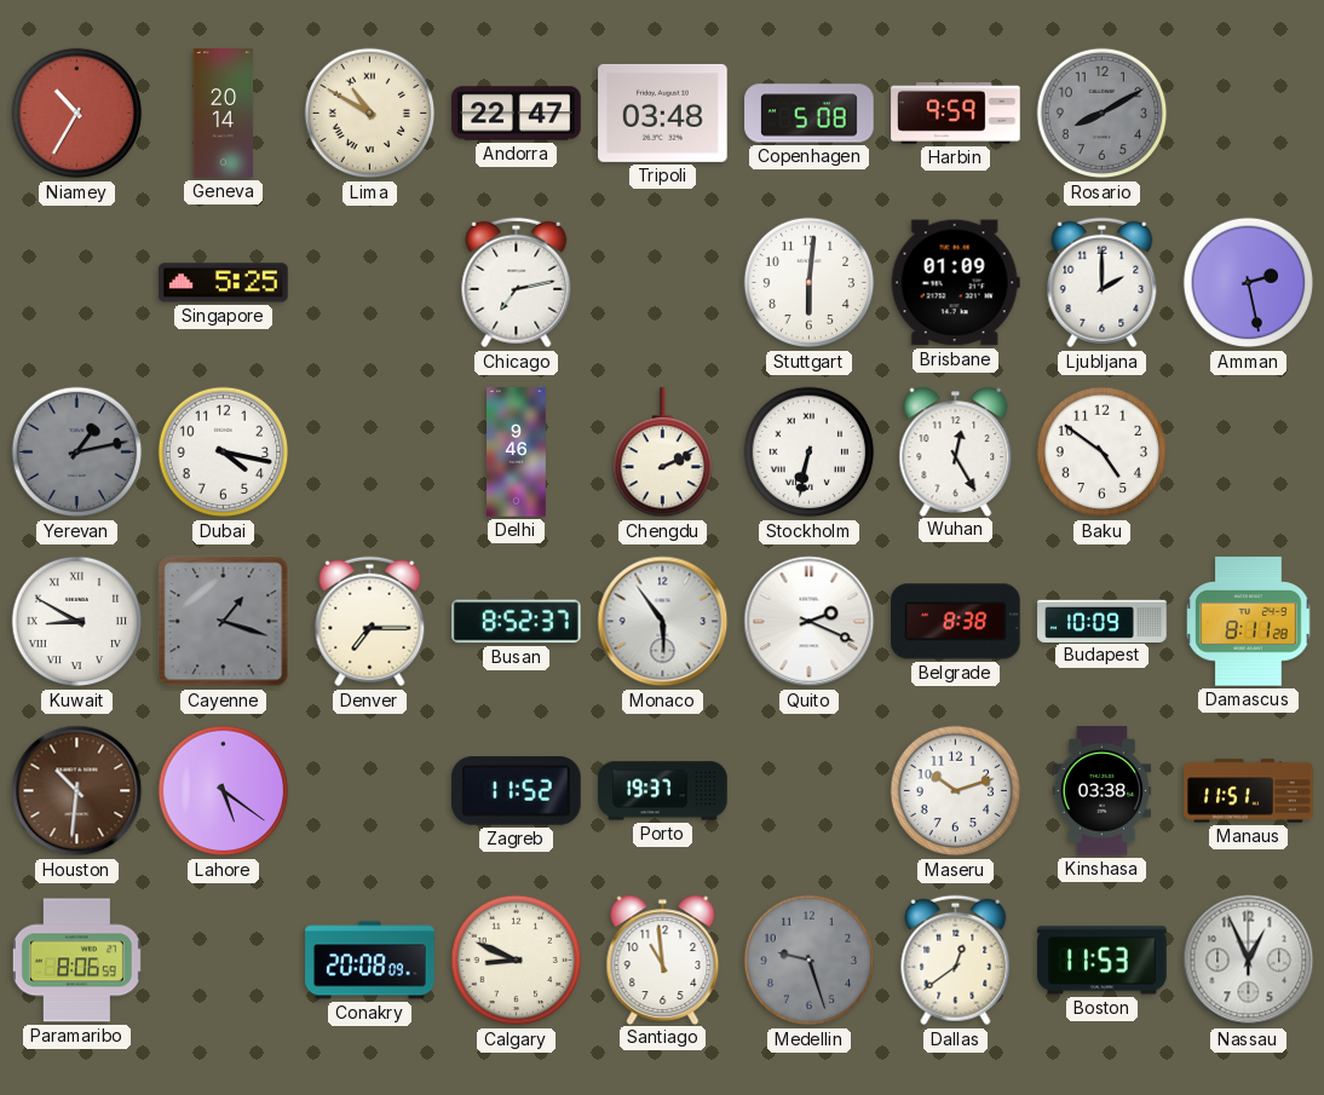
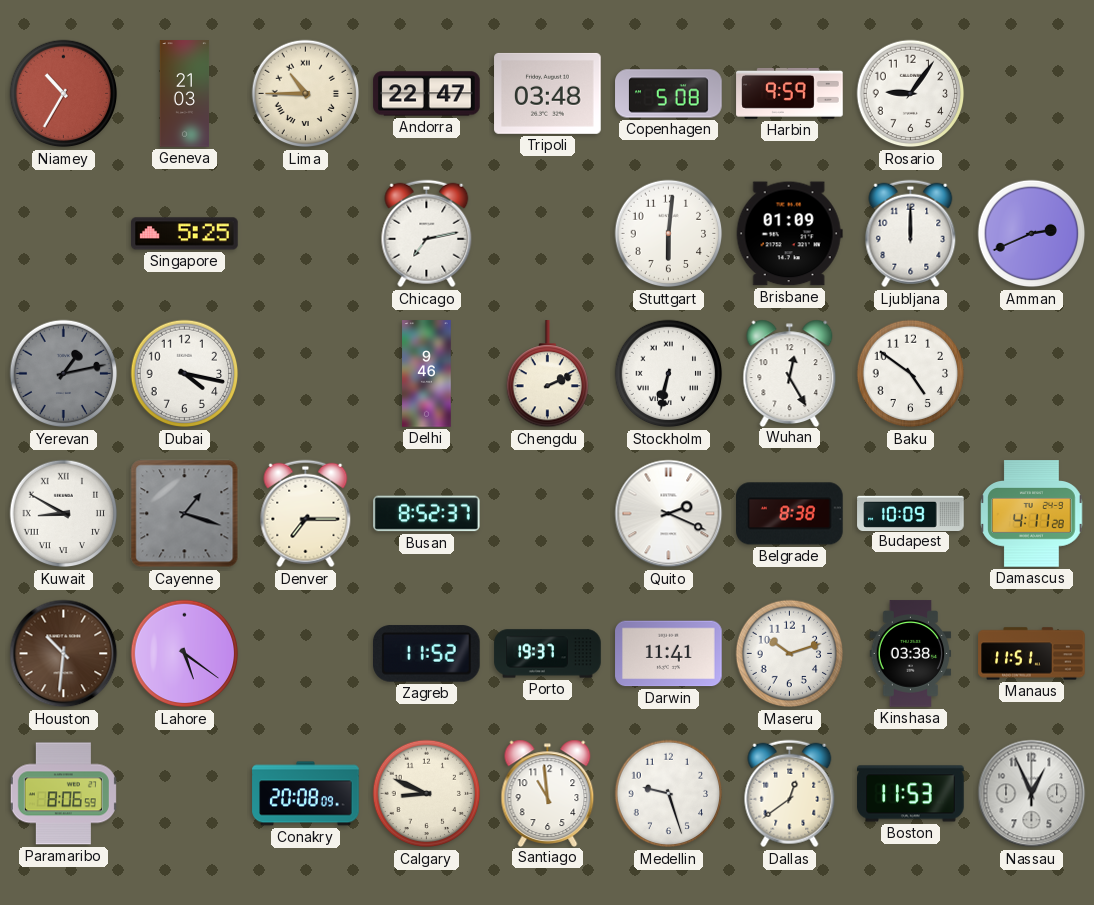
Geneva: 20:14 -> 21:03 (185, 94)
Lima: 10:50 -> 10:45 (306, 94)
Rosario: 8:10 -> 9:06 (911, 94)
Rosario dial: grey -> white (911, 94)
Ljubljana: 2:00 -> 12:00 (911, 234)
Amman: 2:28 -> 2:41 (1032, 234)
Monaco: 5:54 -> none (663, 622)
Damascus: 8:11 -> 4:11 (1032, 514)
Darwin: none -> 11:41 (669, 654)
Medellin dial: grey -> white (669, 794)
